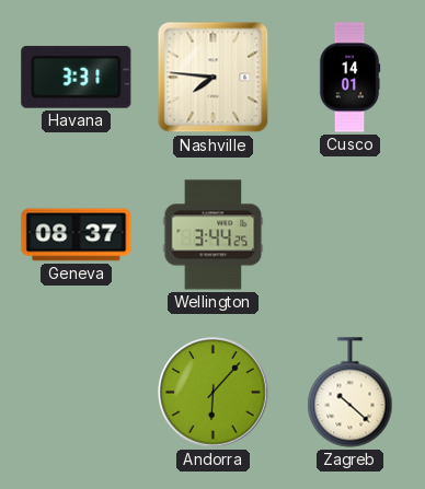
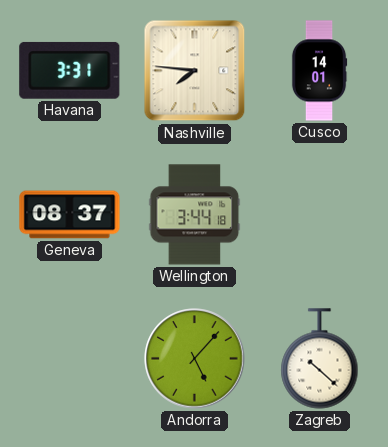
Wellington: 3:44:25 -> 3:44:18 (195, 215)
Andorra: 6:07 -> 5:07 (195, 359)
